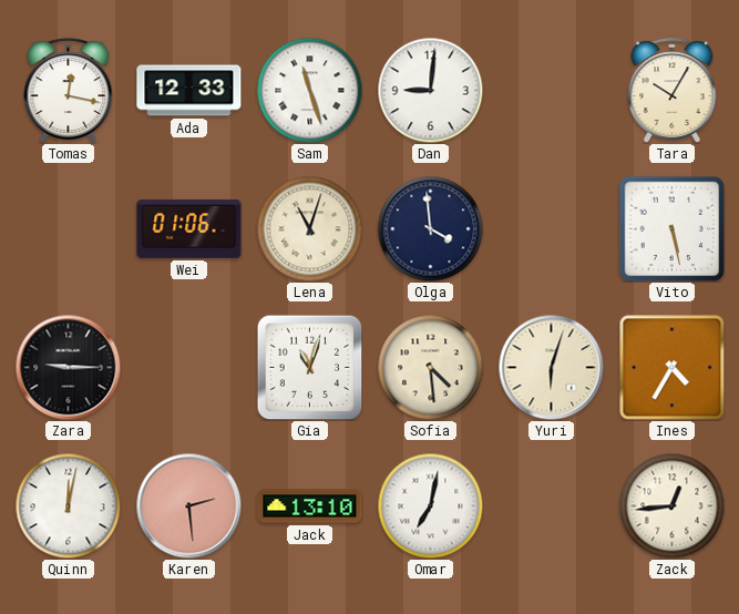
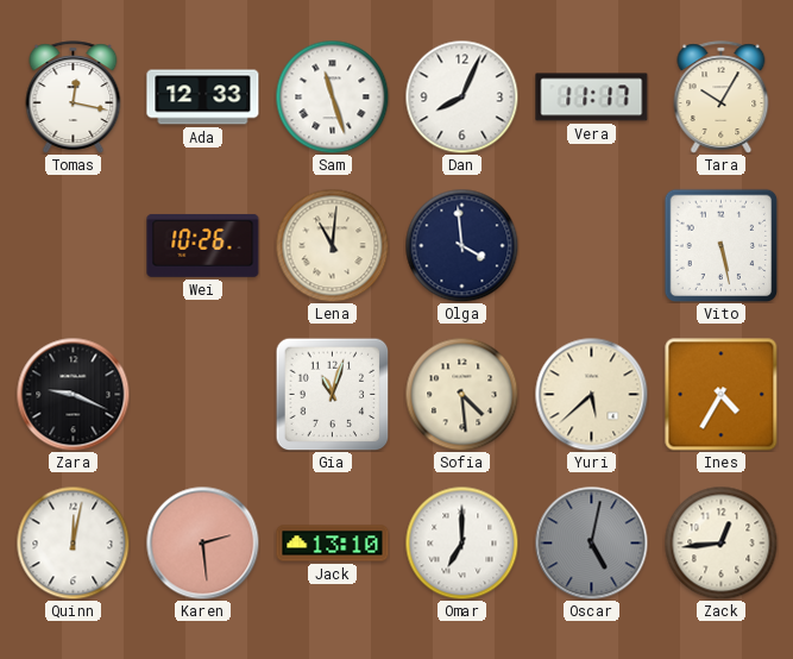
Dan: 9:01 -> 8:04 (461, 96)
Vera: none -> 11:17 (592, 98)
Wei: 01:06 -> 10:26 (203, 245)
Lena: 11:03 -> 11:01 (332, 245)
Zara: 9:15 -> 9:19 (73, 394)
Yuri: 6:03 -> 5:38 (591, 394)
Omar: 7:02 -> 7:00 (461, 542)
Oscar: none -> 5:02 (591, 542)
